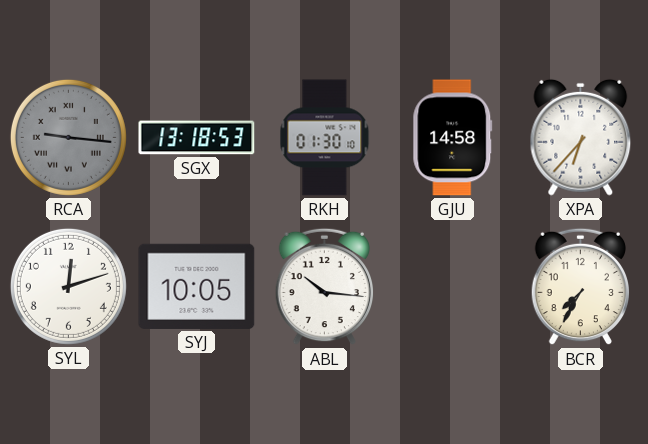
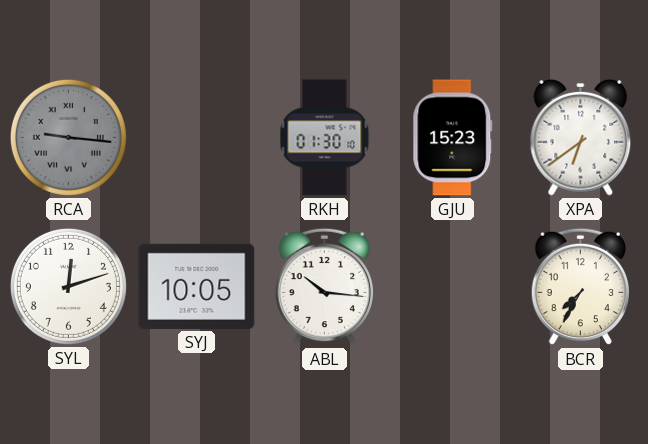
SGX: 13:18 -> none (197, 138)
GJU: 14:58 -> 15:23 (453, 138)
XPA: 6:37 -> 6:39 (581, 137)
